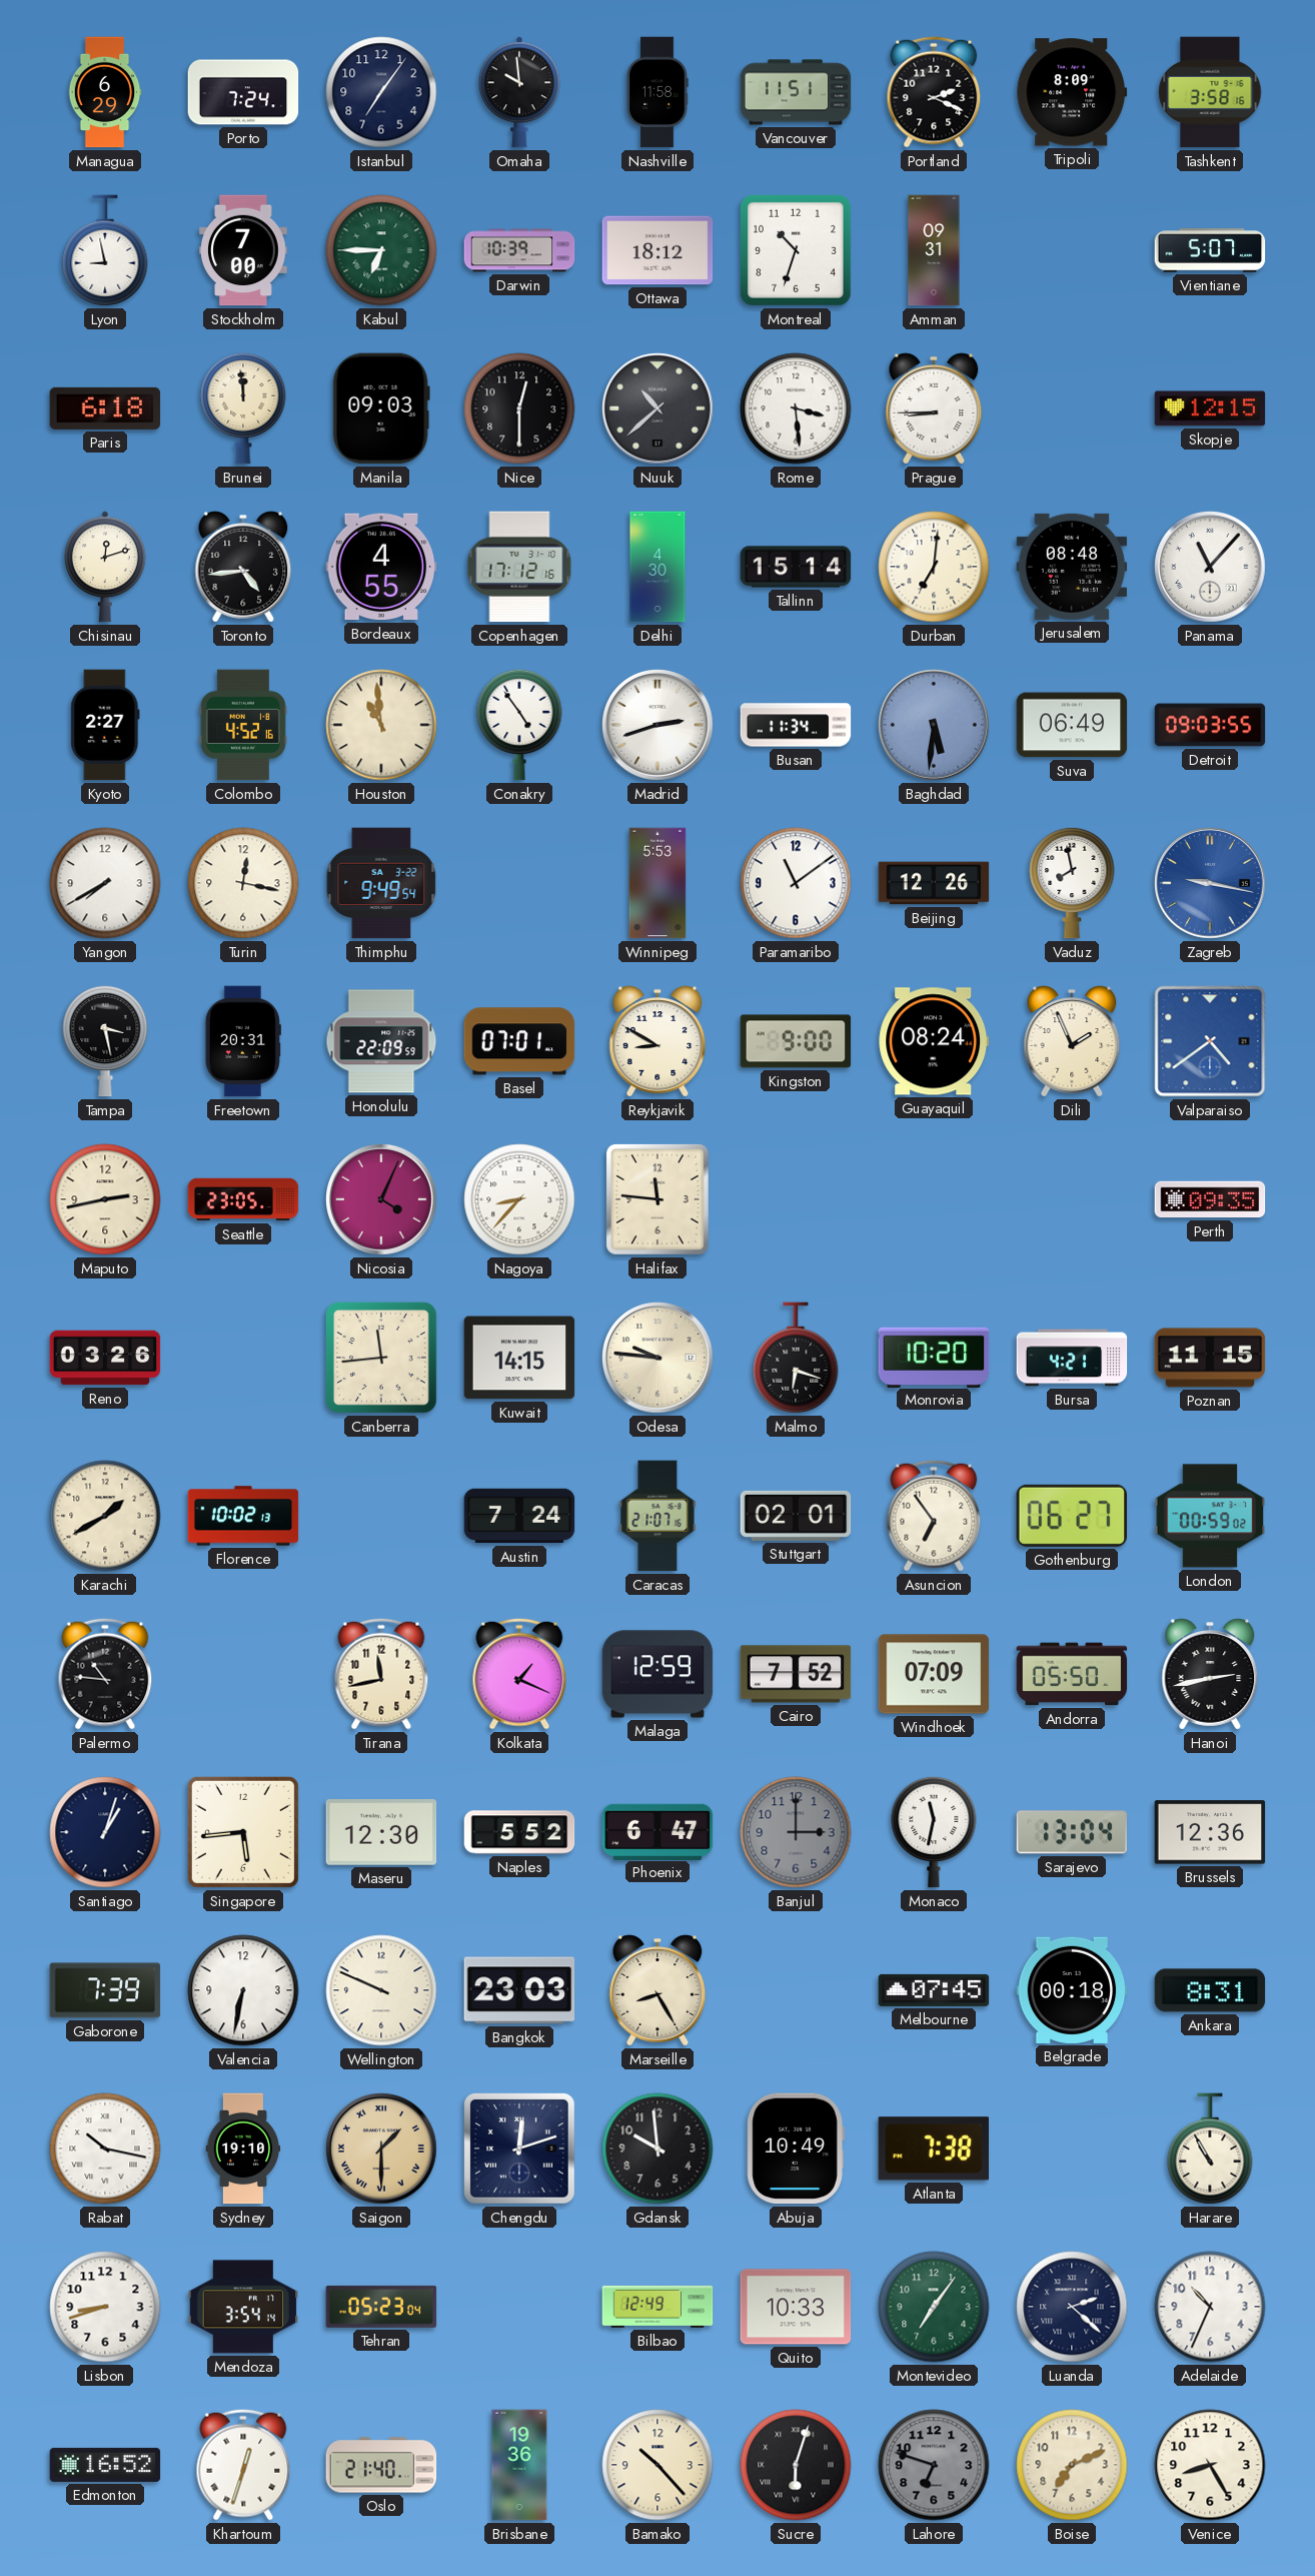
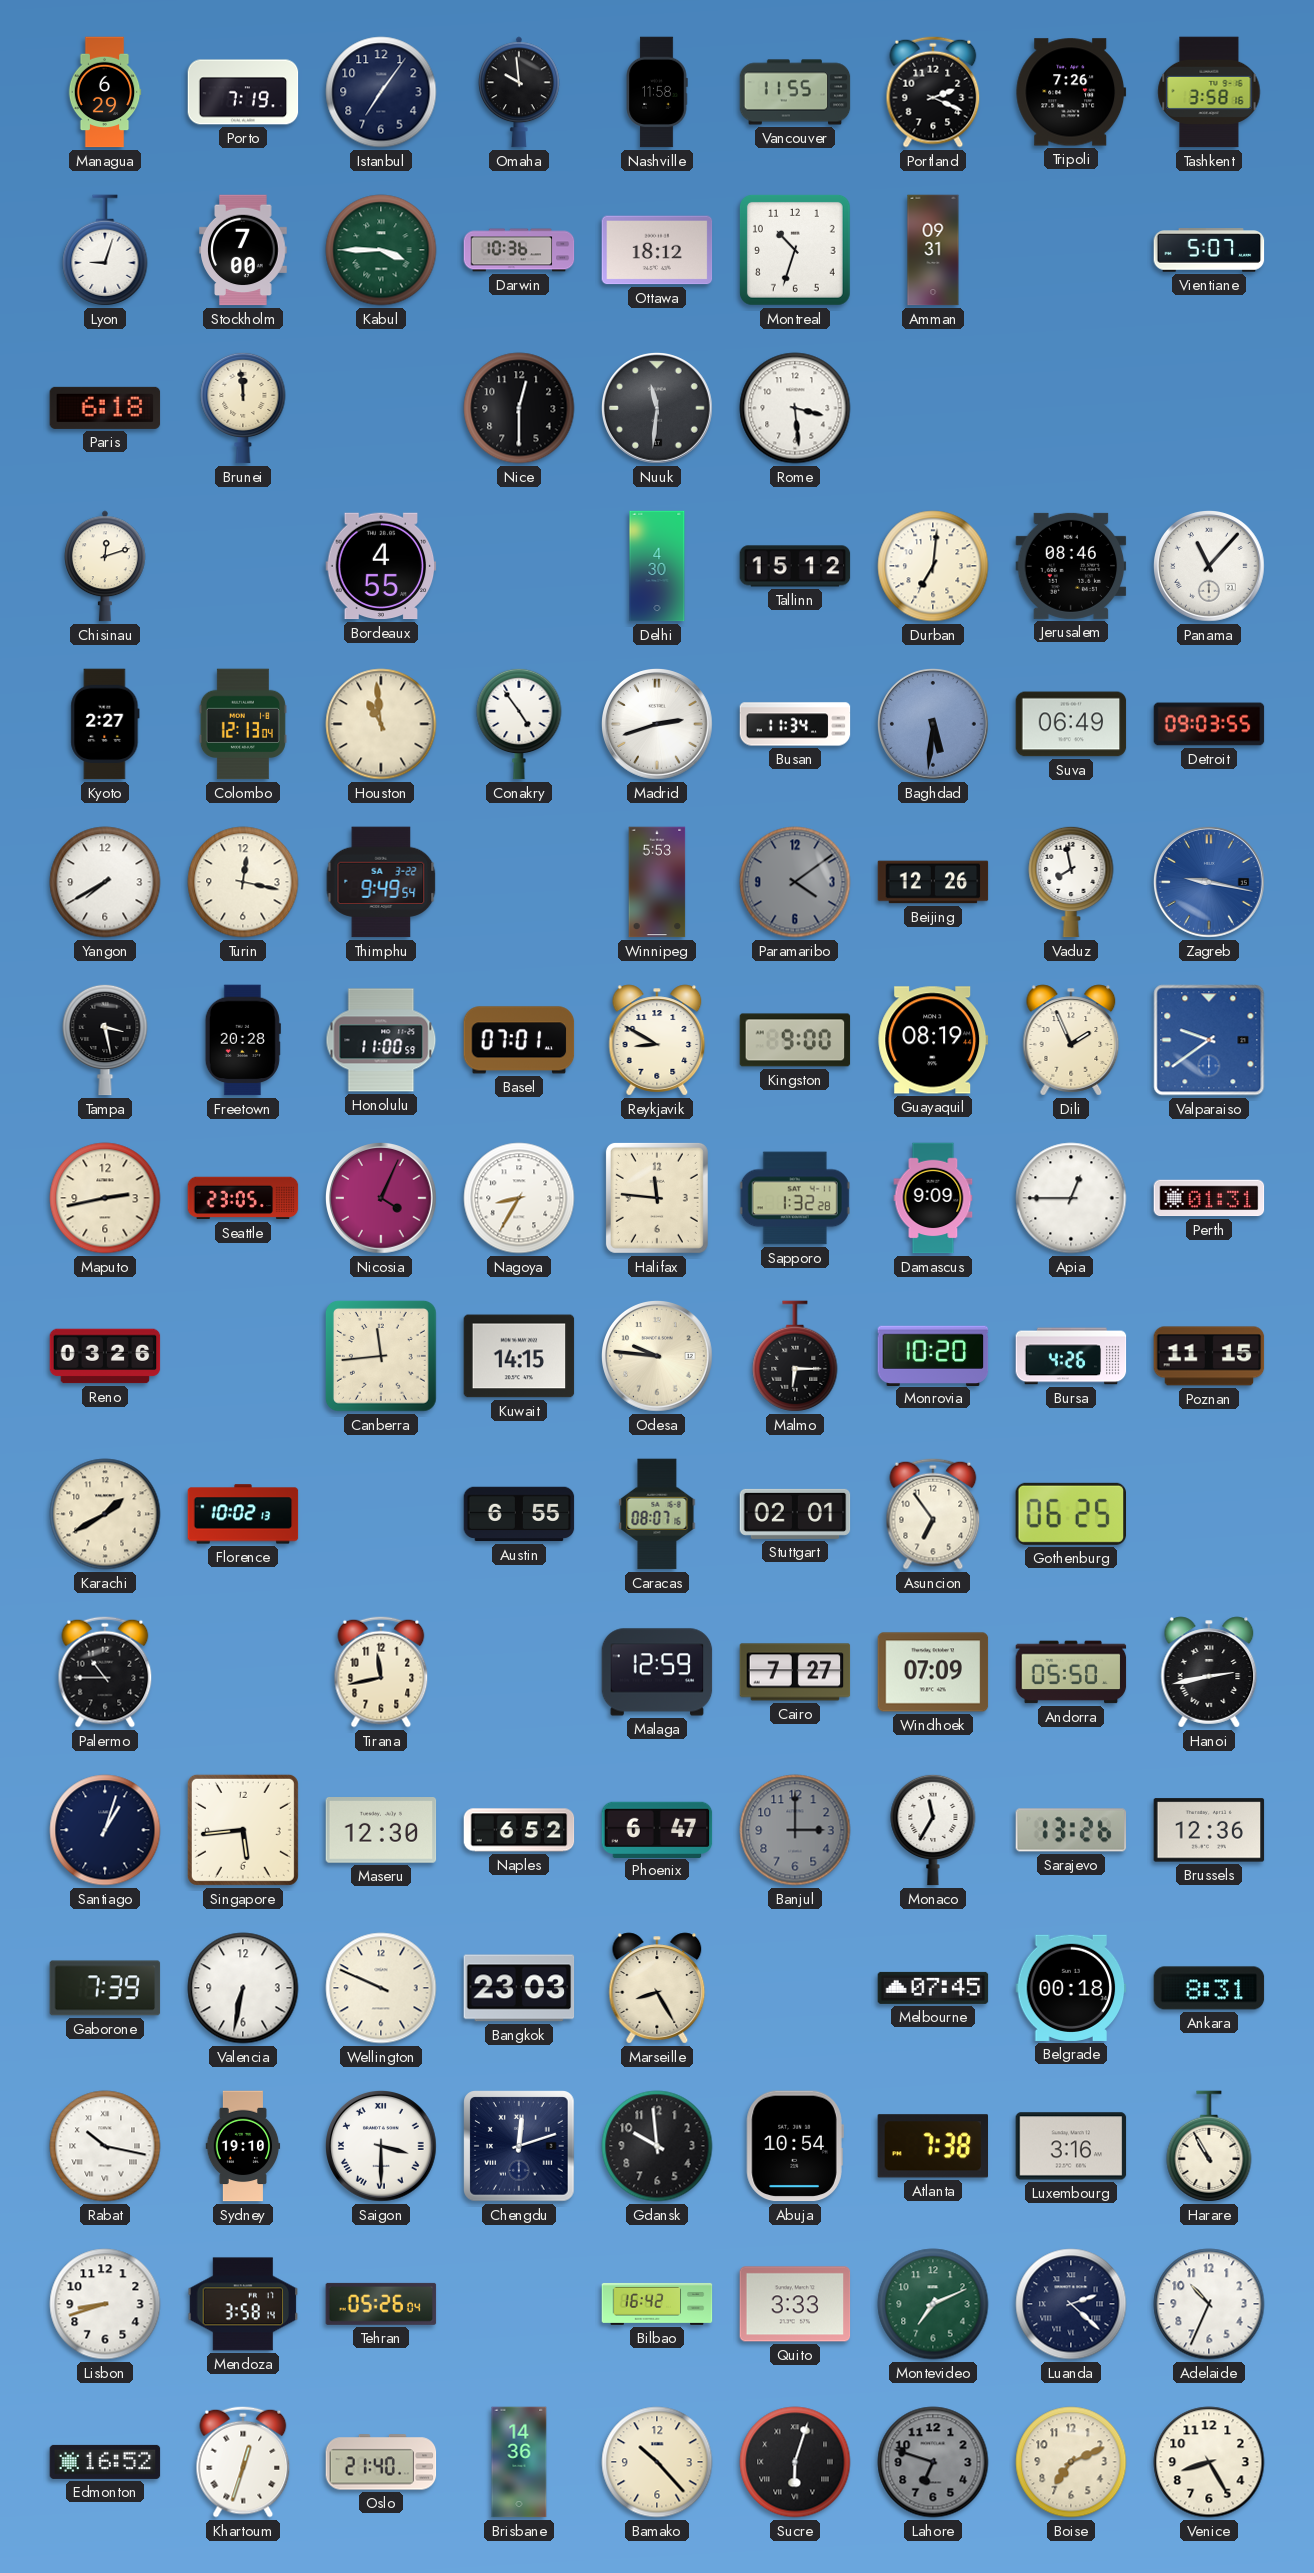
Porto: 7:24 -> 7:19 (243, 92)
Vancouver: 11:51 -> 11:55 (795, 92)
Tripoli: 8:09 -> 7:26 (1071, 92)
Lyon: 8:58 -> 9:03 (105, 250)
Kabul: 6:45 -> 3:45 (381, 250)
Darwin: 10:39 -> 10:36 (519, 250)
Manila: 09:03 -> none (381, 408)
Nuuk: 10:38 -> 11:31 (658, 409)
Prague: 8:45 -> none (934, 408)
Skopje: 12:15 -> none (1210, 408)
Toronto: 4:44 -> none (243, 567)
Copenhagen: 17:12 -> none (519, 567)
Tallinn: 15:14 -> 15:12 (795, 566)
Jerusalem: 08:48 -> 08:46 (1071, 566)
Colombo: 4:52 -> 12:13 (243, 724)
Paramaribo: 11:09 -> 4:09 (795, 882)
Paramaribo dial: white -> grey (795, 882)
Freetown: 20:31 -> 20:28 (243, 1040)
Honolulu: 22:09 -> 11:00 (381, 1040)
Guayaquil: 08:24 -> 08:19 (933, 1040)
Valparaiso: 4:39 -> 9:39 (1209, 1040)
Nagoya: 8:37 -> 8:35 (519, 1198)
Sapporo: none -> 1:32 (795, 1198)
Damascus: none -> 9:09 (933, 1198)
Apia: none -> 12:45 (1071, 1198)
Perth: 09:35 -> 01:31 (1209, 1198)
Malmo: 6:18 -> 6:15 (795, 1356)
Bursa: 4:21 -> 4:26 (1071, 1356)
Austin: 7:24 -> 6:55 (519, 1514)
Caracas: 21:07 -> 08:07 (657, 1514)
Gothenburg: 06:27 -> 06:25 (1070, 1514)
London: 00:59 -> none (1210, 1516)
Palermo: 10:46 -> 10:45 (105, 1672)
Kolkata: 1:19 -> none (519, 1674)
Cairo: 7:52 -> 7:27 (795, 1672)
Naples: 5:52 -> 6:52 (519, 1830)
Monaco: 11:32 -> 11:35 (933, 1830)
Sarajevo: 13:04 -> 13:26 (1071, 1830)
Saigon: 1:30 -> 3:30 (382, 2147)
Saigon dial: champagne -> white (382, 2147)
Abuja: 10:49 -> 10:54 (795, 2146)
Luxembourg: none -> 3:16 (1071, 2146)
Mendoza: 3:54 -> 3:58 (243, 2304)
Tehran: 05:23 -> 05:26 (381, 2304)
Bilbao: 12:49 -> 16:42 (657, 2304)
Quito: 10:33 -> 3:33 (795, 2304)
Montevideo: 7:06 -> 7:11 (933, 2304)
Brisbane: 19:36 -> 14:36 (519, 2462)
